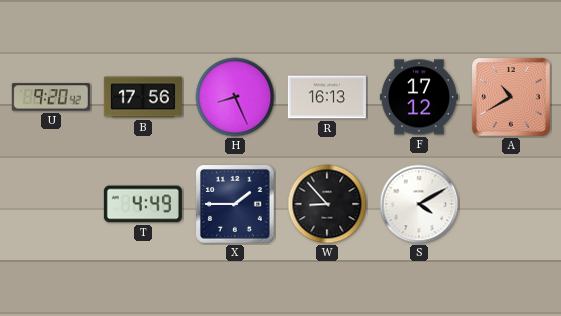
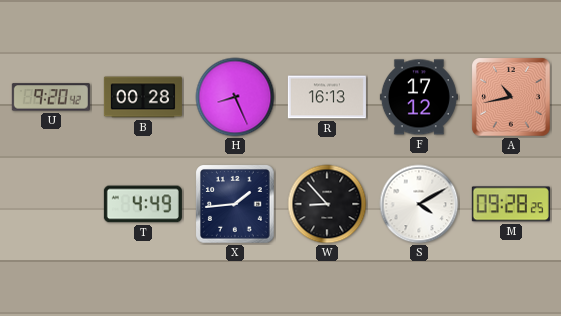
B: 17:56 -> 00:28 (143, 97)
A: 10:40 -> 10:43 (512, 98)
X: 1:45 -> 1:44 (236, 205)
M: none -> 09:28 (511, 204)
